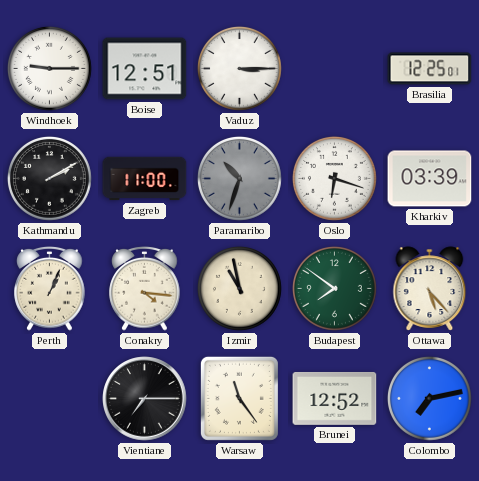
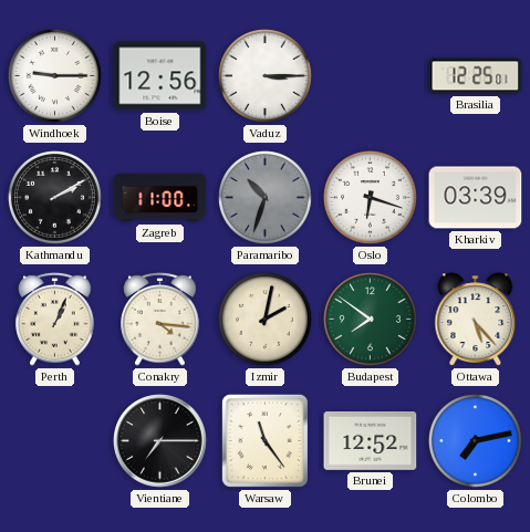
Boise: 12:51 -> 12:56 (160, 76)
Izmir: 10:58 -> 2:02 (264, 319)
